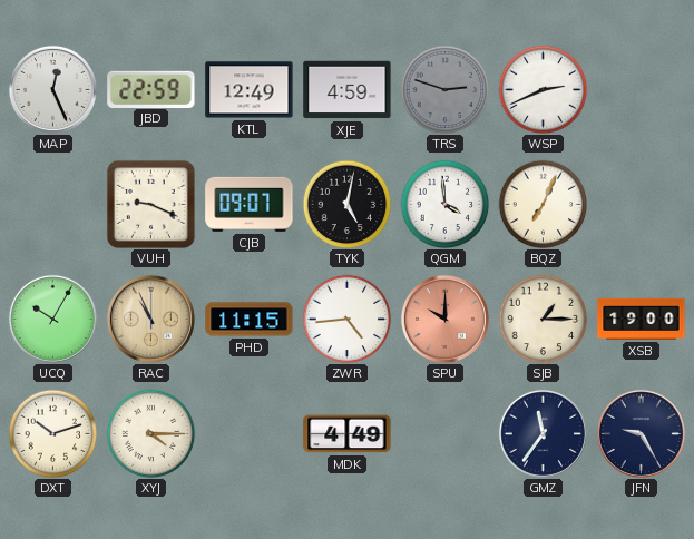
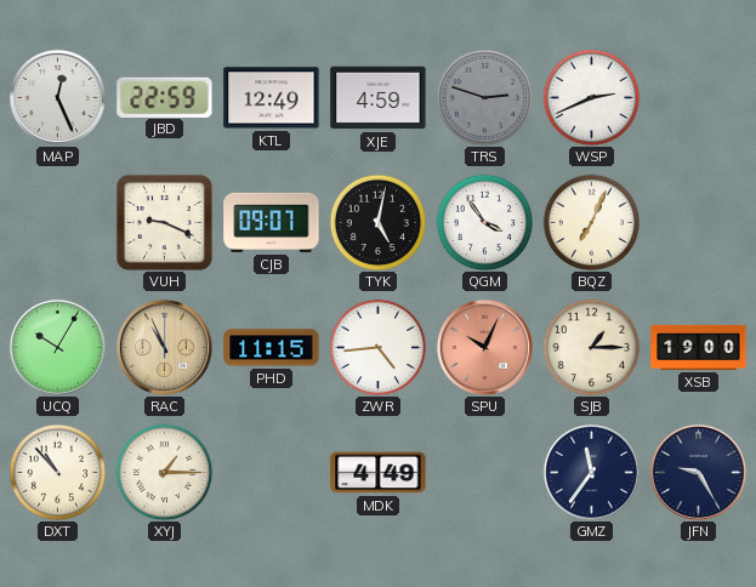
QGM: 3:59 -> 3:54 (484, 222)
SPU: 10:00 -> 10:04 (484, 347)
DXT: 10:12 -> 10:53 (57, 472)
XYJ: 4:15 -> 1:15 (164, 472)
